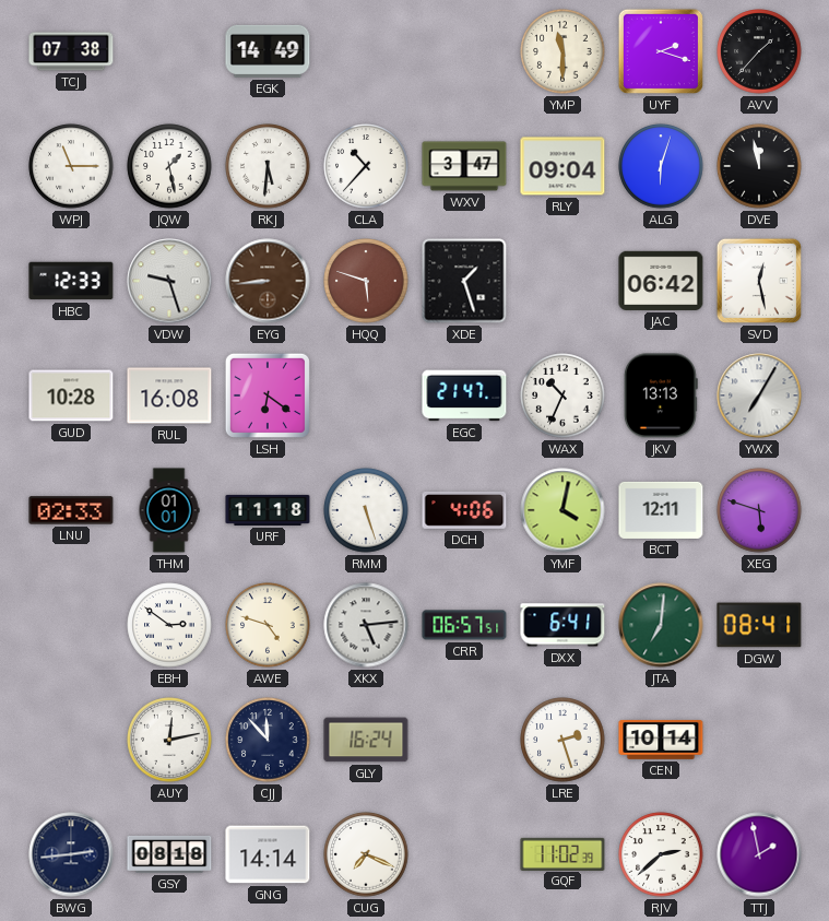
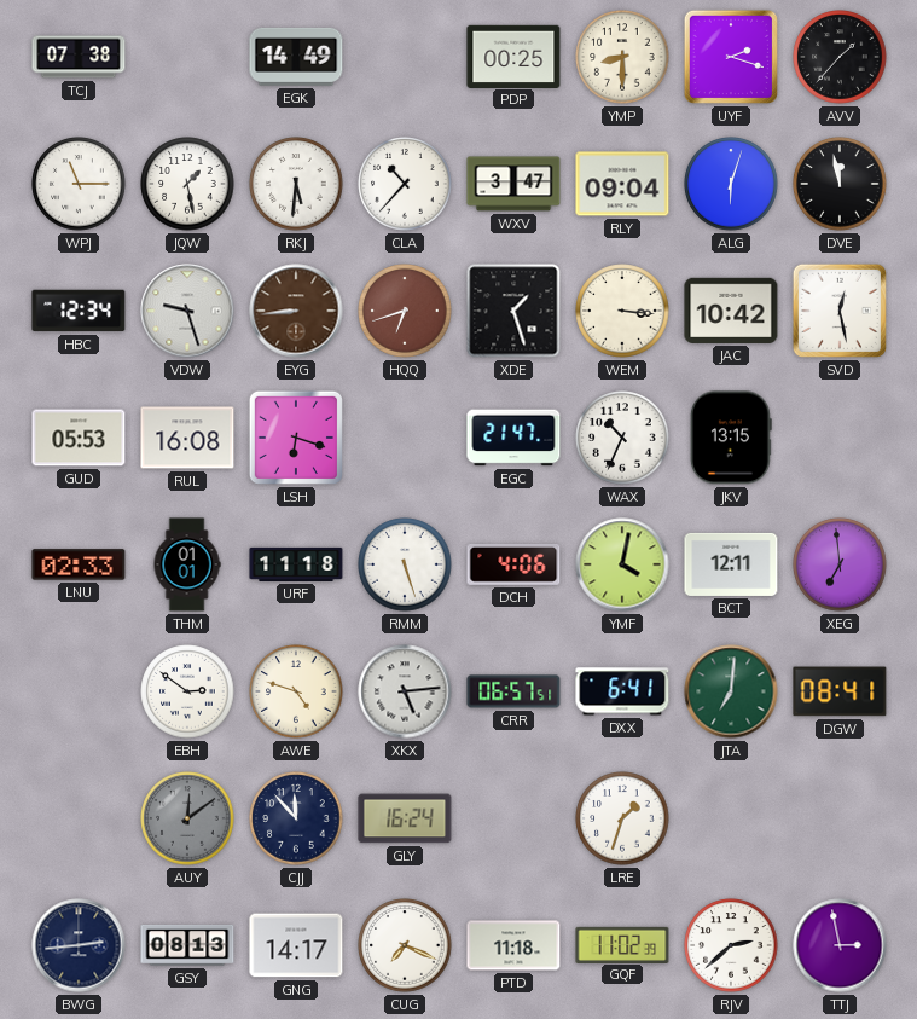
PDP: none -> 00:25 (513, 56)
YMP: 11:30 -> 8:30 (622, 57)
HBC: 12:33 -> 12:34 (79, 311)
HQQ: 5:48 -> 6:42 (405, 311)
WEM: none -> 3:16 (622, 311)
JAC: 06:42 -> 10:42 (731, 311)
GUD: 10:28 -> 05:53 (79, 438)
LSH: 6:21 -> 6:18 (296, 438)
JKV: 13:13 -> 13:15 (731, 438)
YWX: 7:05 -> none (759, 395)
XEG: 5:48 -> 6:59 (840, 564)
AUY: 12:13 -> 12:09 (187, 818)
AUY dial: white -> grey (187, 818)
LRE: 2:27 -> 1:33 (622, 818)
CEN: 10:14 -> none (661, 740)
GSY: 08:18 -> 08:13 (187, 945)
GNG: 14:14 -> 14:17 (296, 945)
PTD: none -> 11:18 (513, 945)
TTJ: 1:58 -> 2:58 (840, 945)
